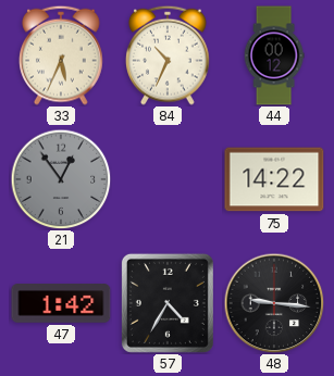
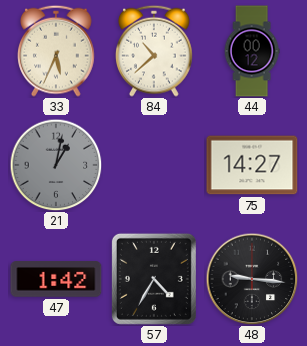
84: 10:34 -> 10:38 (155, 51)
21: 12:54 -> 1:02 (56, 165)
75: 14:22 -> 14:27 (252, 165)
